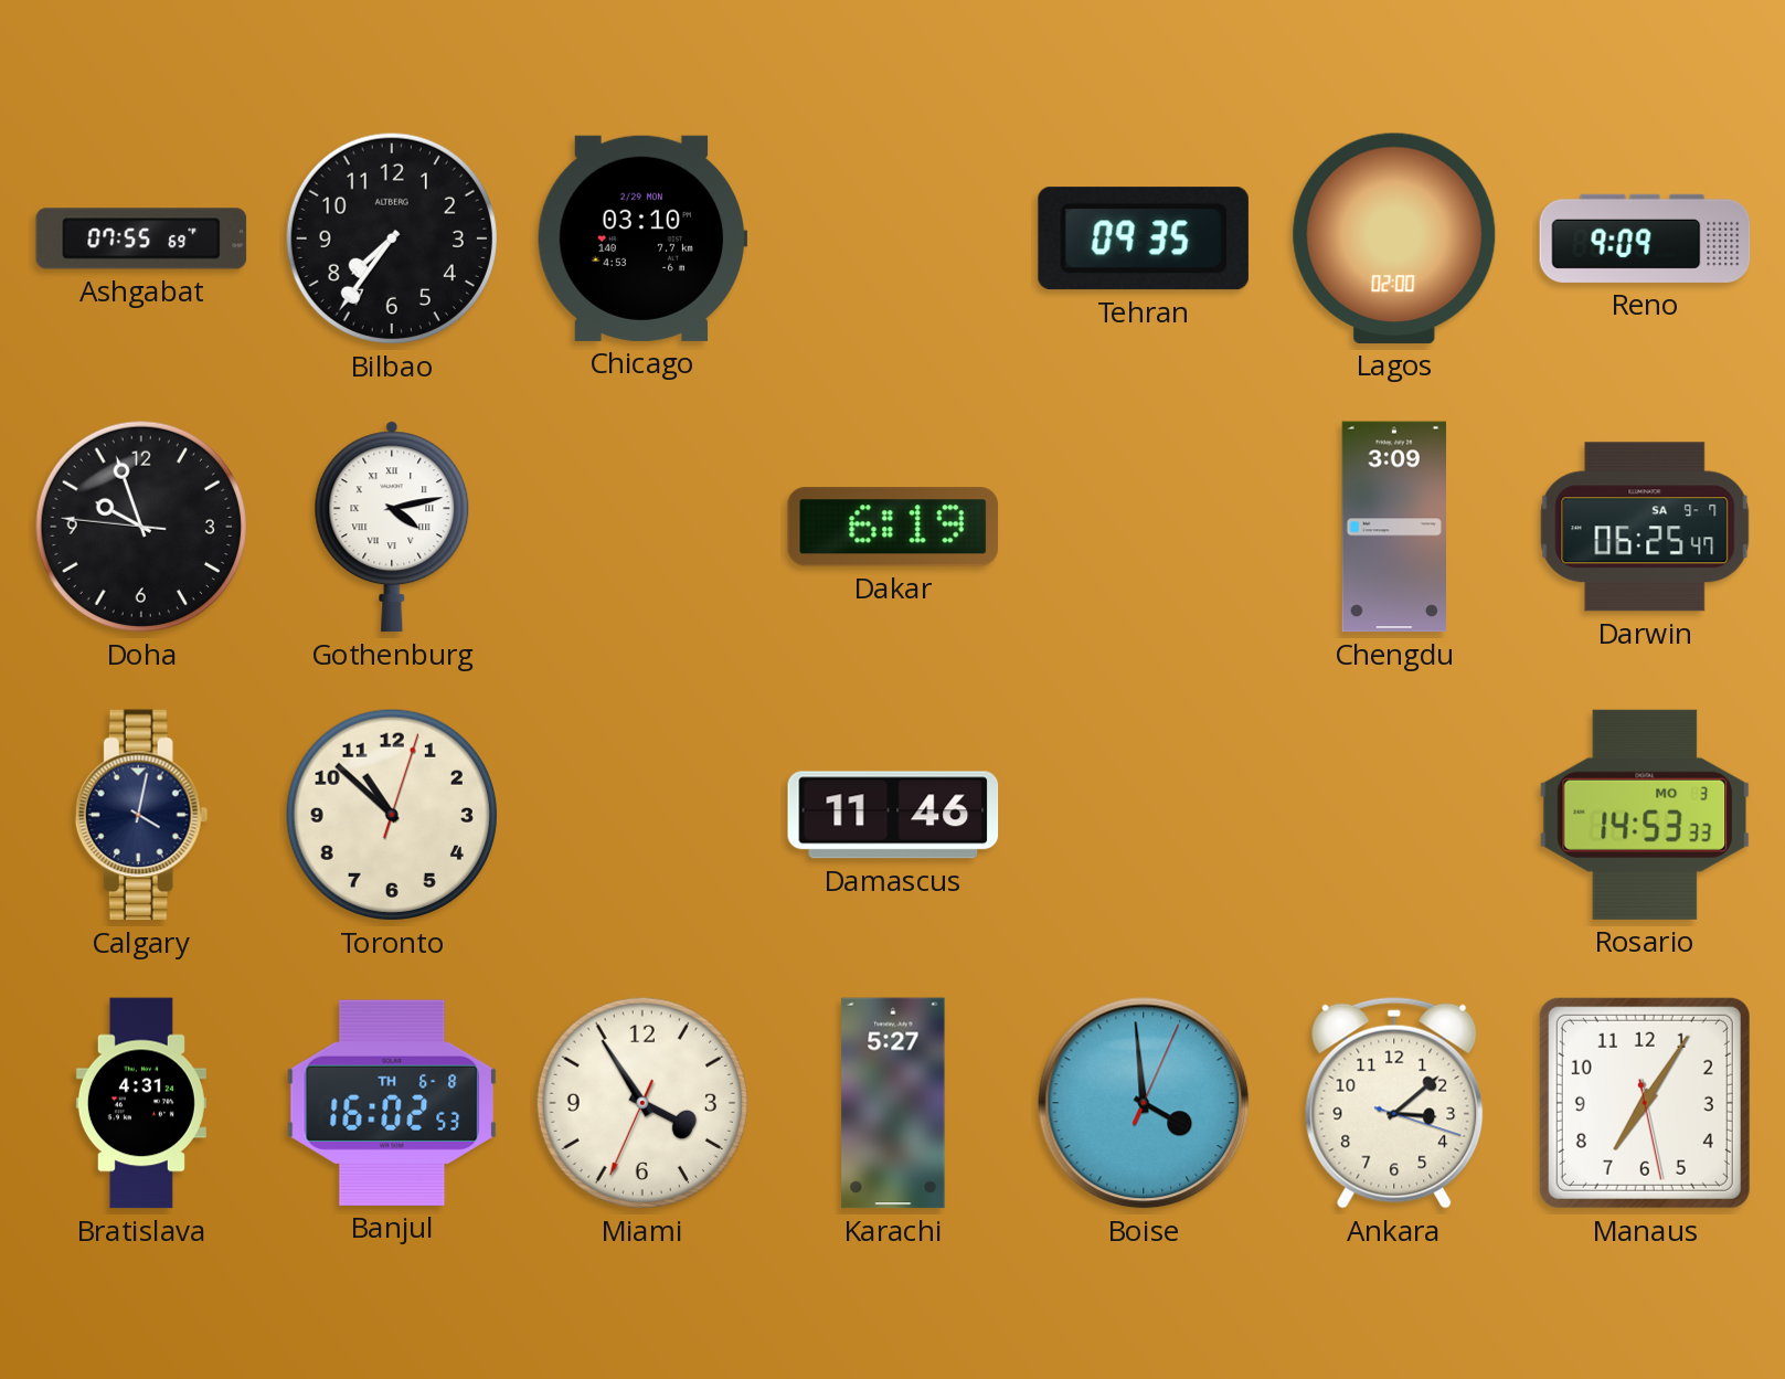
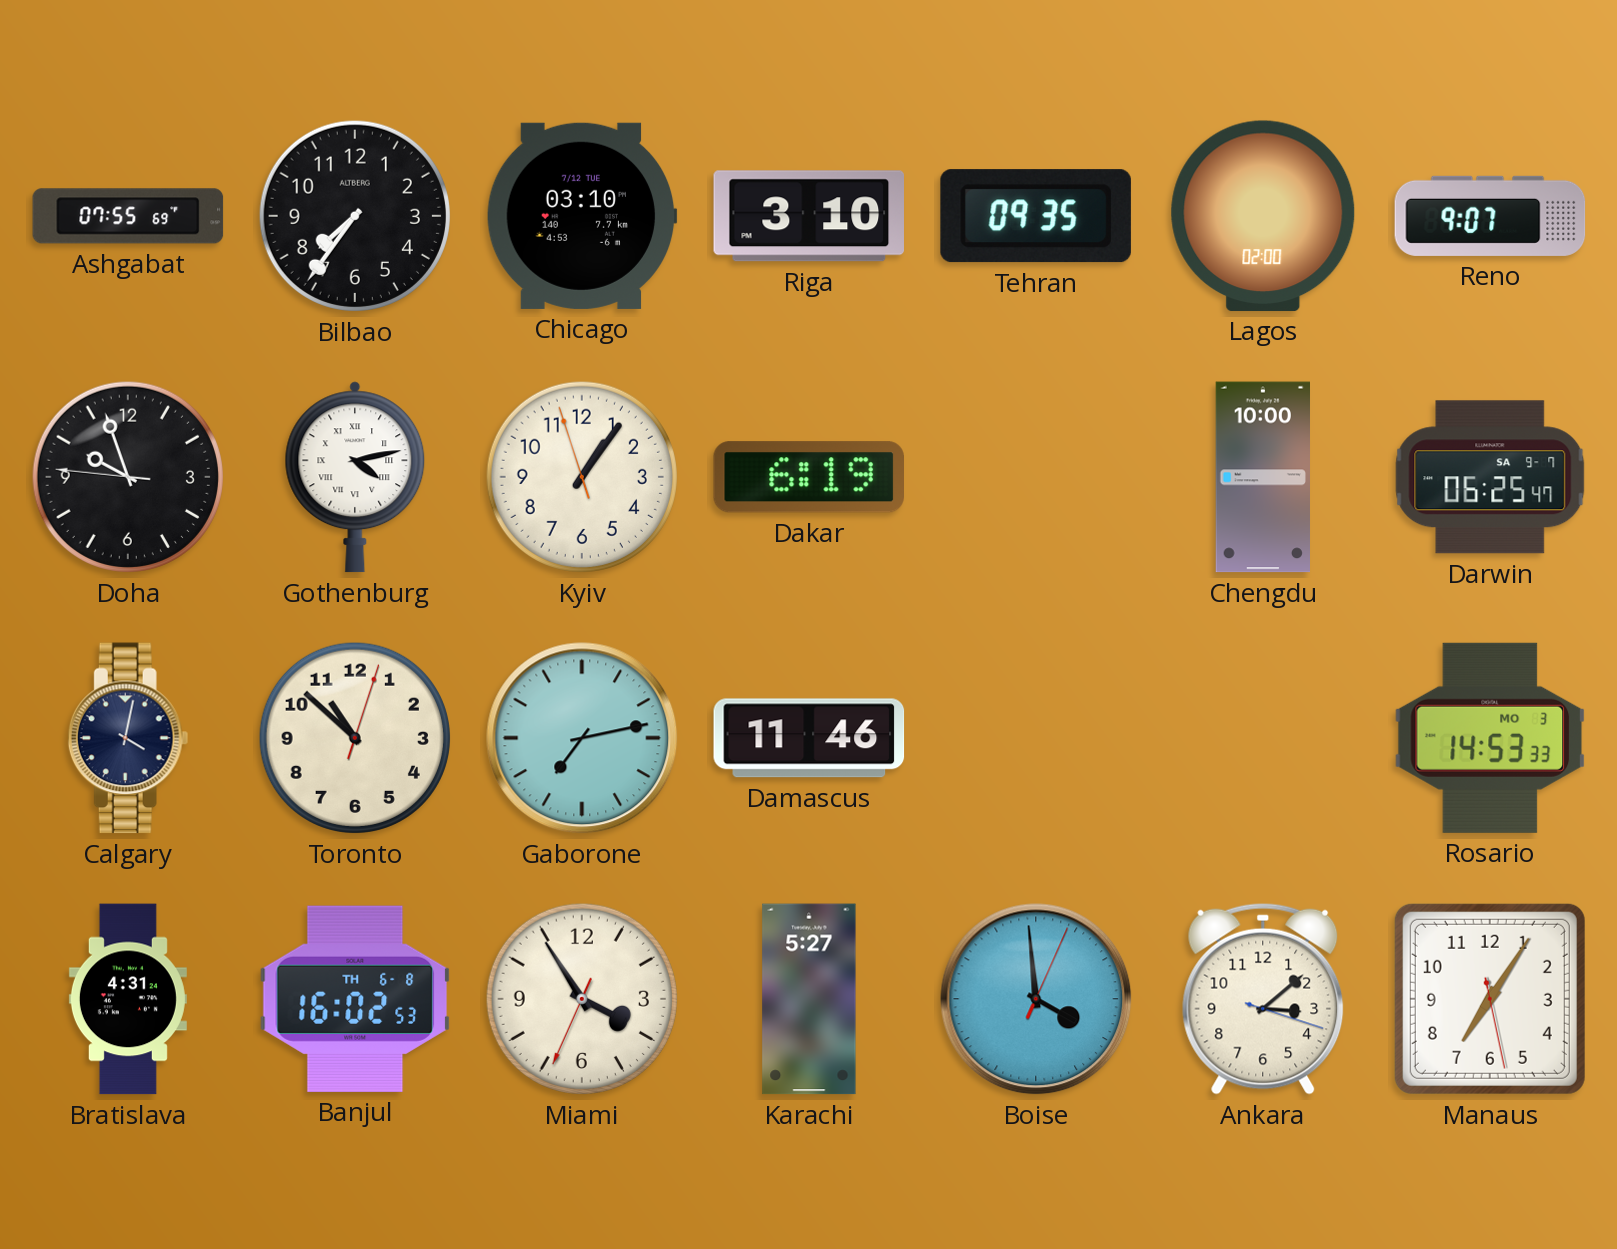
Chicago date: 2/29 MON -> 7/12 TUE (582, 216)
Riga: none -> 3:10 (808, 216)
Reno: 9:09 -> 9:07 (1490, 216)
Kyiv: none -> 1:05 (582, 477)
Chengdu: 3:09 -> 10:00 (1262, 477)
Gaborone: none -> 7:13 (582, 738)
